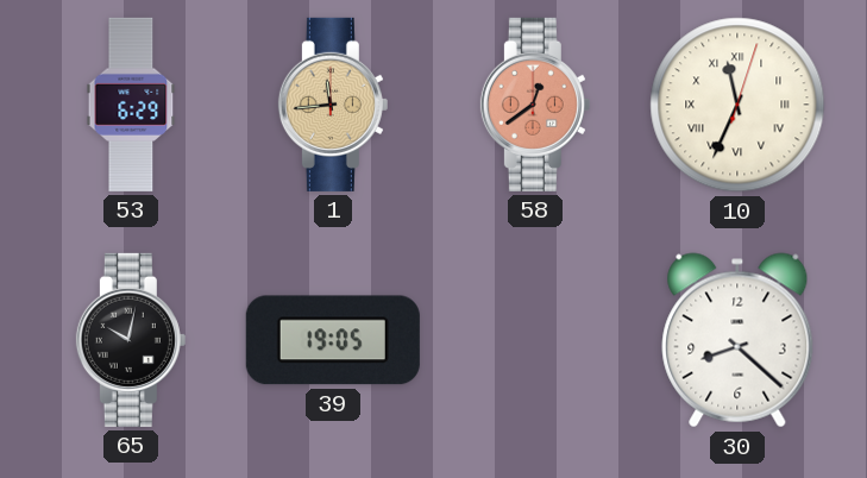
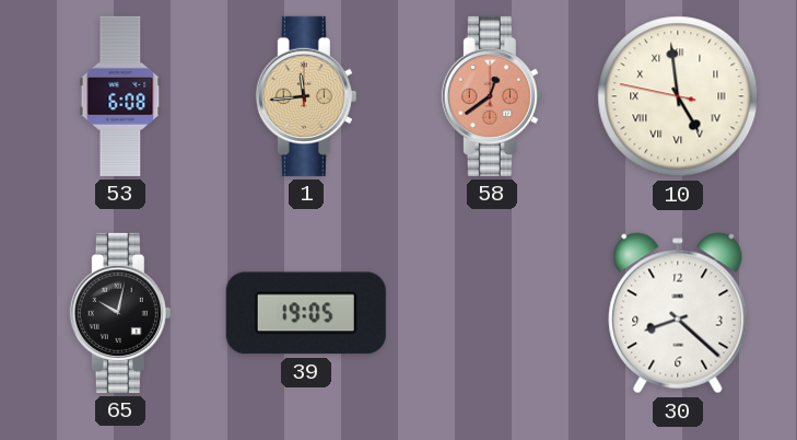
53: 6:29 -> 6:08 (120, 96)
10: 11:34 -> 4:58 (678, 96)
